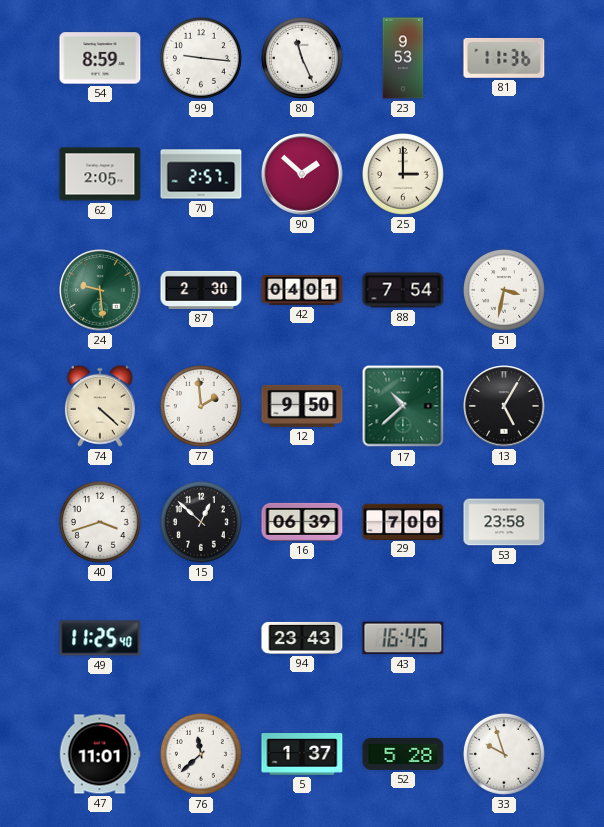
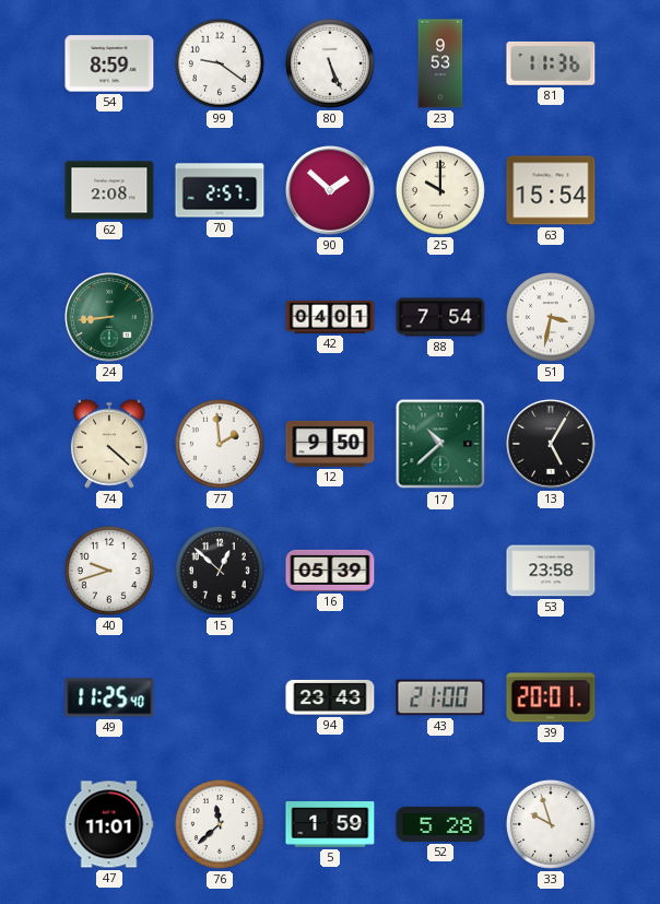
99: 9:16 -> 9:21 (220, 63)
80: 11:26 -> 5:26 (330, 63)
62: 2:05 -> 2:08 (109, 190)
25: 3:00 -> 10:00 (440, 190)
63: none -> 15:54 (551, 190)
24: 9:29 -> 8:44 (109, 317)
87: 2:30 -> none (201, 290)
40: 3:42 -> 9:42 (109, 571)
16: 06:39 -> 05:39 (330, 571)
29: 7:00 -> none (403, 521)
43: 16:45 -> 21:00 (440, 697)
39: none -> 20:01 (551, 697)
5: 1:37 -> 1:59 (330, 825)
